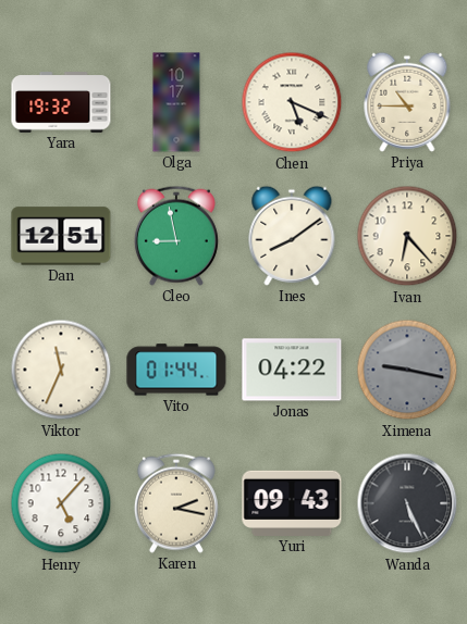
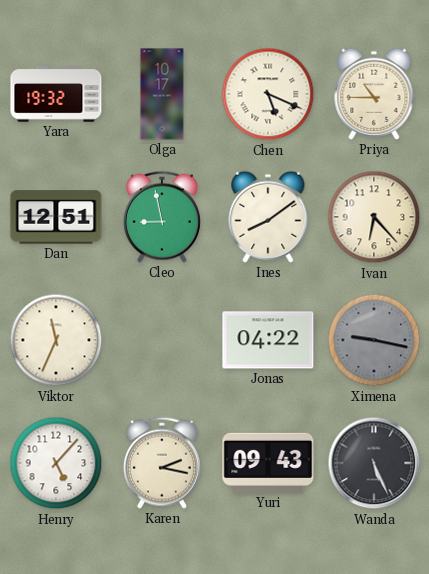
Vito: 01:44 -> none (176, 370)
